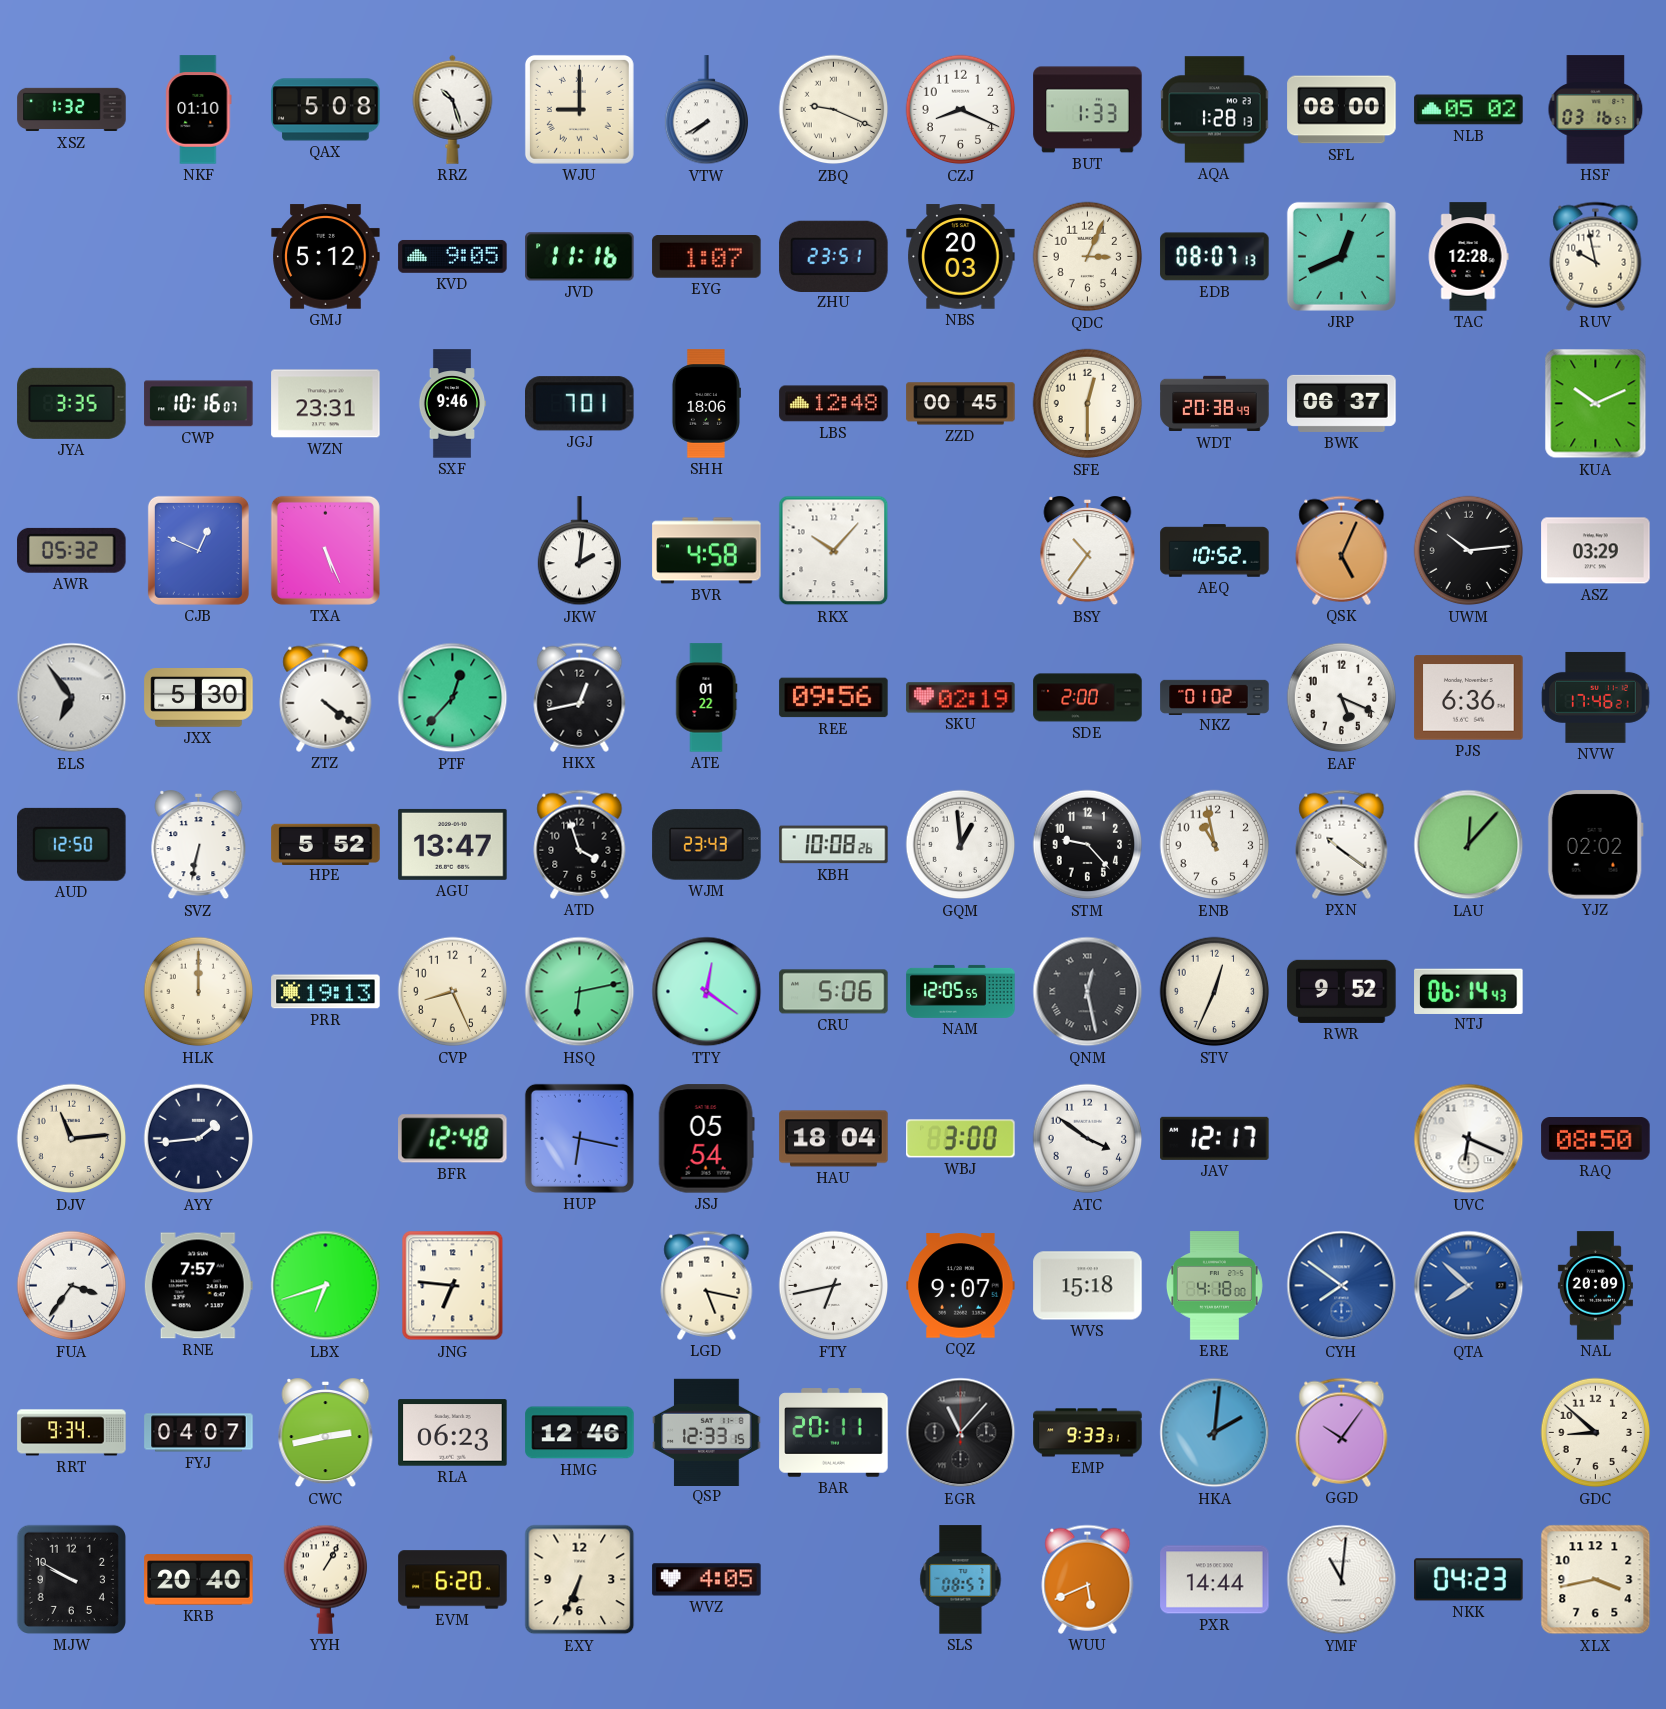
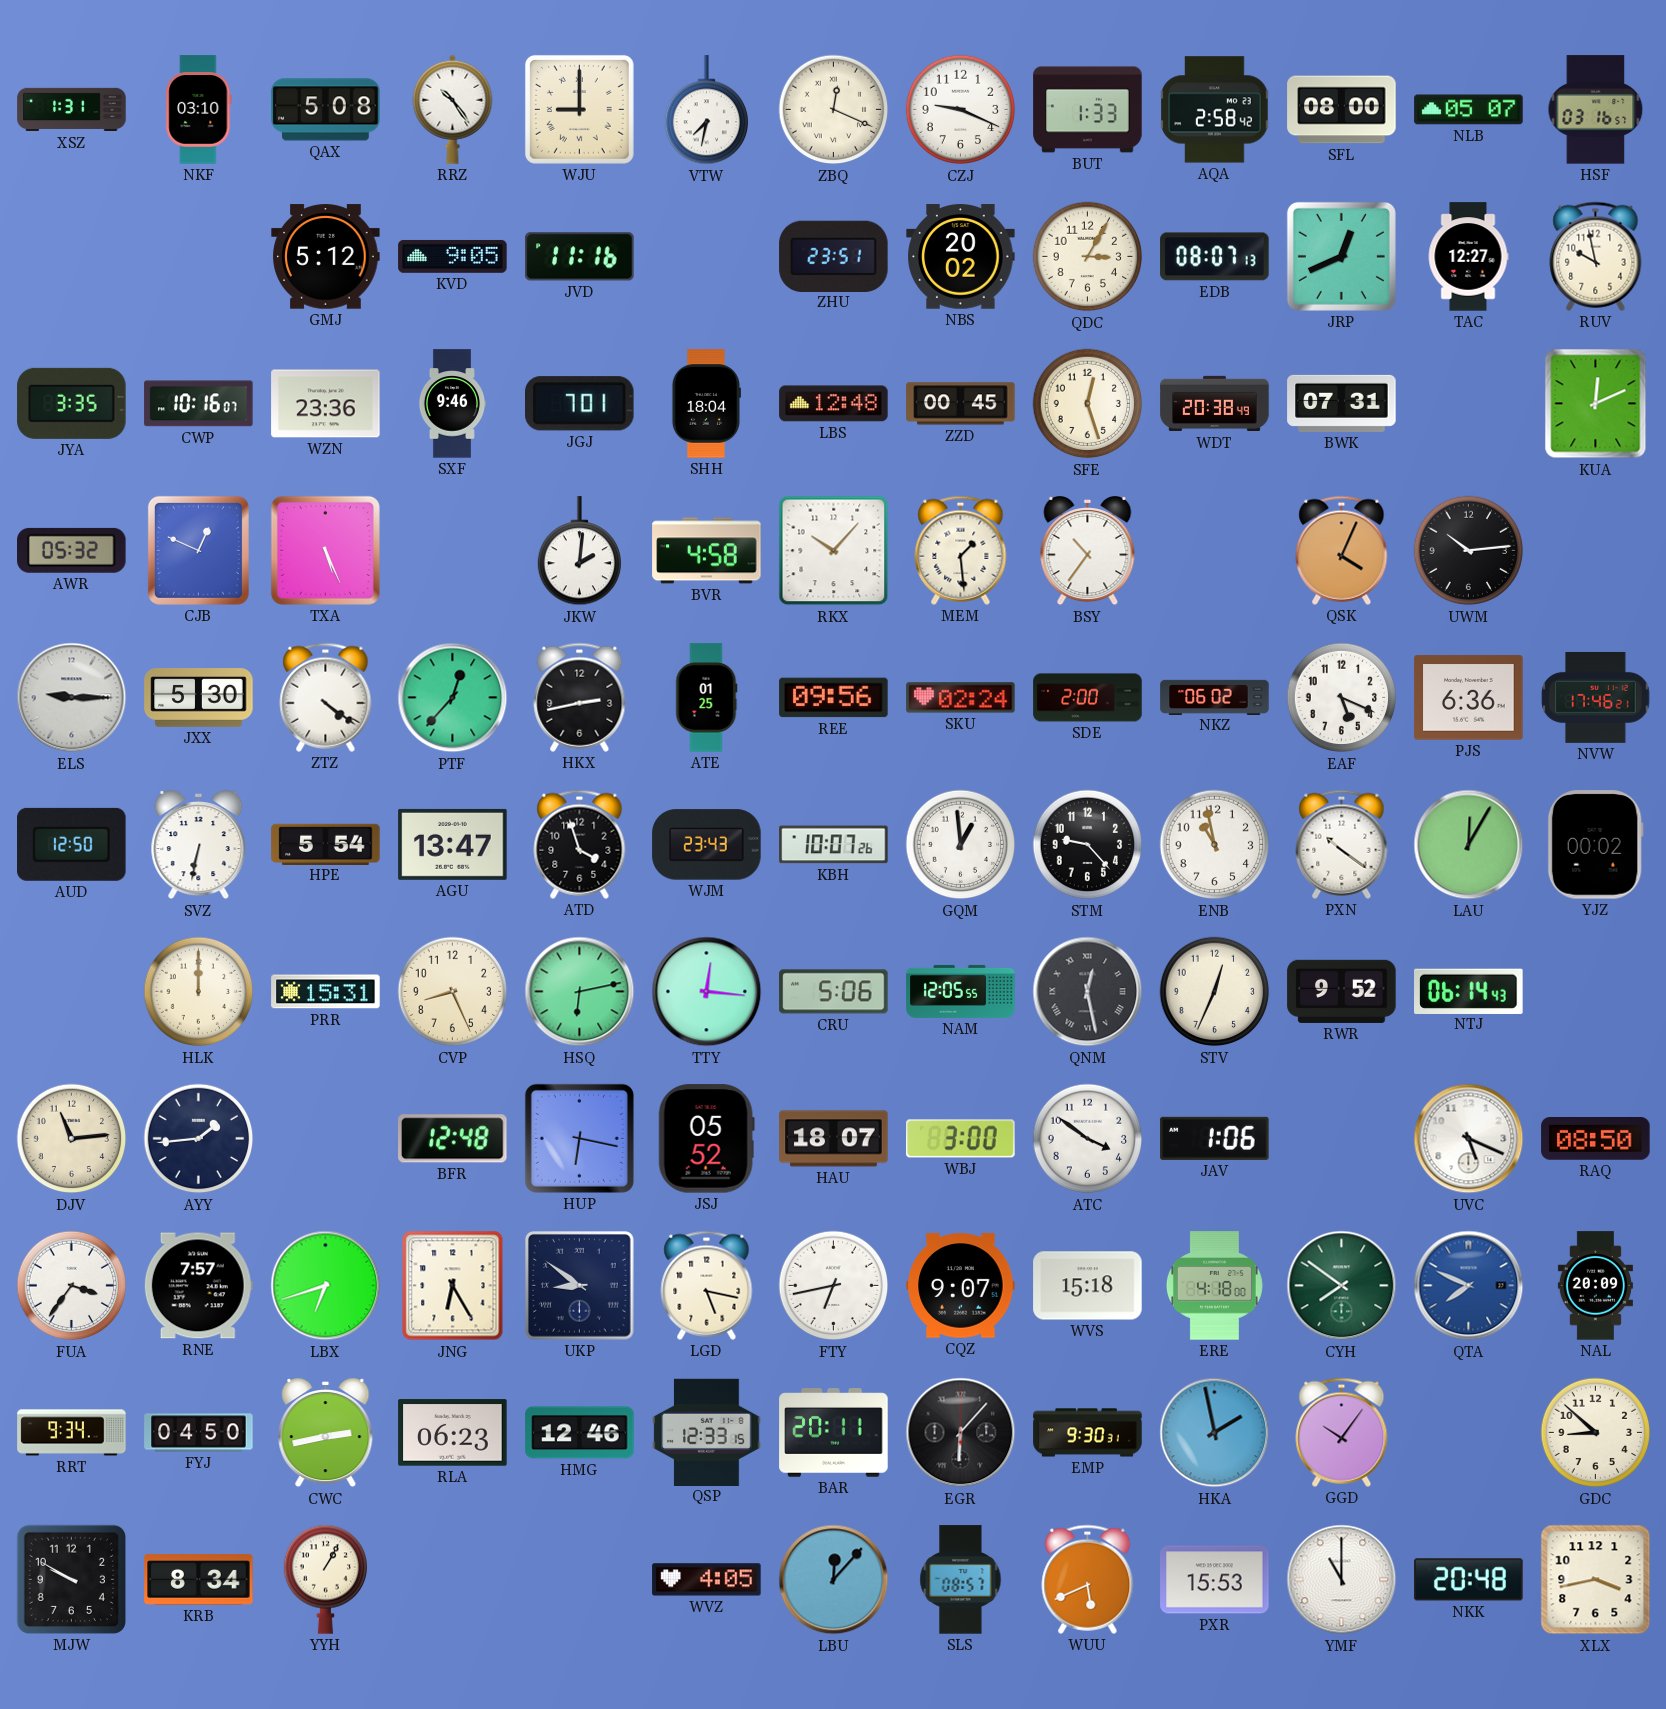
XSZ: 1:32 -> 1:31 (72, 110)
NKF: 01:10 -> 03:10 (199, 110)
RRZ: 10:27 -> 10:24 (453, 109)
VTW: 7:40 -> 7:32 (706, 110)
ZBQ: 9:19 -> 12:19 (834, 110)
CZJ: 8:19 -> 9:19 (961, 110)
AQA: 1:28 -> 2:58 (1215, 110)
NLB: 05:02 -> 05:07 (1469, 110)
EYG: 1:07 -> none (707, 257)
NBS: 20:03 -> 20:02 (961, 257)
QDC: 3:04 -> 3:05 (1088, 257)
TAC: 12:28 -> 12:27 (1468, 257)
WZN: 23:31 -> 23:36 (326, 404)
SHH: 18:06 -> 18:04 (706, 404)
SFE: 12:30 -> 12:27 (1088, 404)
BWK: 06:37 -> 07:31 (1342, 403)
KUA: 10:11 -> 12:11 (1596, 404)
MEM: none -> 1:29 (961, 550)
AEQ: 10:52 -> none (1215, 551)
QSK: 5:04 -> 4:04 (1342, 550)
ASZ: 03:29 -> none (1596, 551)
ELS: 6:54 -> 9:15 (72, 698)
HKX: 12:43 -> 2:43 (580, 697)
ATE: 01:22 -> 01:25 (707, 698)
SKU: 02:19 -> 02:24 (961, 698)
NKZ: 01:02 -> 06:02 (1215, 697)
HPE: 5:52 -> 5:54 (326, 844)
KBH: 10:08 -> 10:07 (834, 845)
LAU: 12:07 -> 12:05 (1469, 845)
YJZ: 02:02 -> 00:02 (1595, 845)
PRR: 19:13 -> 15:31 (326, 992)
TTY: 12:21 -> 12:16 (707, 992)
JSJ: 05:54 -> 05:52 (706, 1139)
HAU: 18:04 -> 18:07 (834, 1139)
JAV: 12:17 -> 1:06 (1215, 1138)
UVC: 6:19 -> 5:19 (1469, 1139)
JNG: 6:46 -> 6:25 (453, 1286)
UKP: none -> 8:51 (580, 1286)
CYH dial: blue -> green (1342, 1286)
QTA: 7:52 -> 7:49 (1469, 1286)
FYJ: 04:07 -> 04:50 (199, 1433)
EGR: 11:07 -> 6:07 (961, 1433)
EMP: 9:33 -> 9:30 (1088, 1433)
HKA: 2:01 -> 1:58 (1215, 1433)
KRB: 20:40 -> 8:34 (199, 1580)
EVM: 6:20 -> none (453, 1580)
EXY: 6:34 -> none (580, 1580)
LBU: none -> 12:07 (834, 1580)
PXR: 14:44 -> 15:53 (1215, 1580)
YMF: 11:01 -> 11:00 (1342, 1580)
NKK: 04:23 -> 20:48 (1469, 1580)
